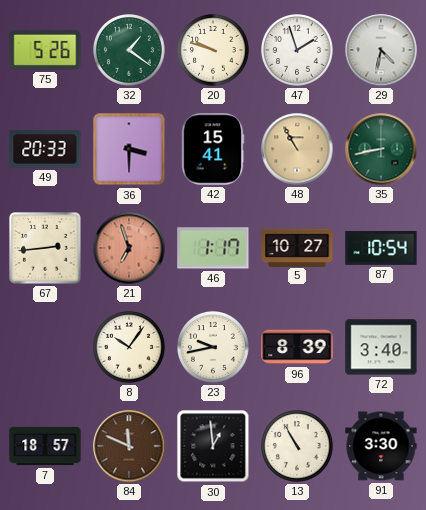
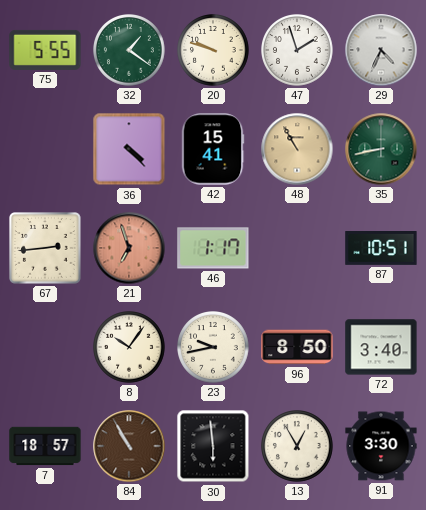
75: 5:26 -> 5:55 (45, 50)
29: 4:32 -> 4:34 (381, 50)
49: 20:33 -> none (45, 149)
36: 3:30 -> 4:23 (129, 149)
5: 10:27 -> none (297, 247)
87: 10:54 -> 10:51 (381, 249)
96: 8:39 -> 8:50 (297, 347)
84: 11:49 -> 10:55 (129, 446)
30: 12:59 -> 5:59 (213, 446)
13: 10:55 -> 12:55 (298, 447)
